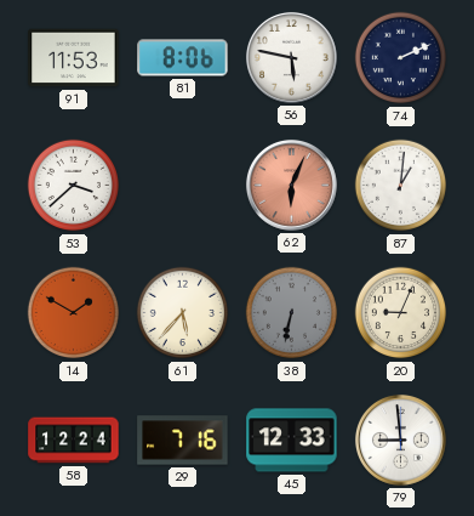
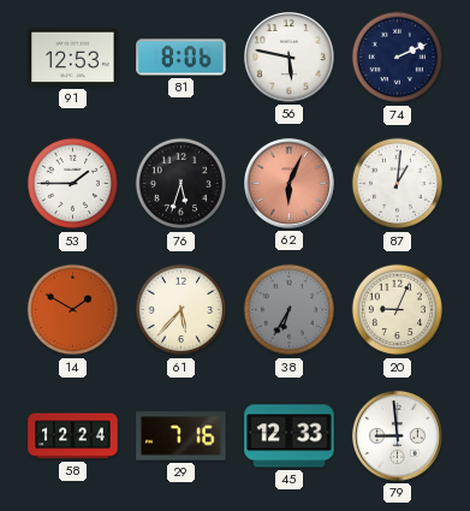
91: 11:53 -> 12:53 (73, 58)
53: 3:38 -> 1:45 (73, 184)
76: none -> 5:33 (182, 184)
38: 6:32 -> 6:35 (290, 310)
